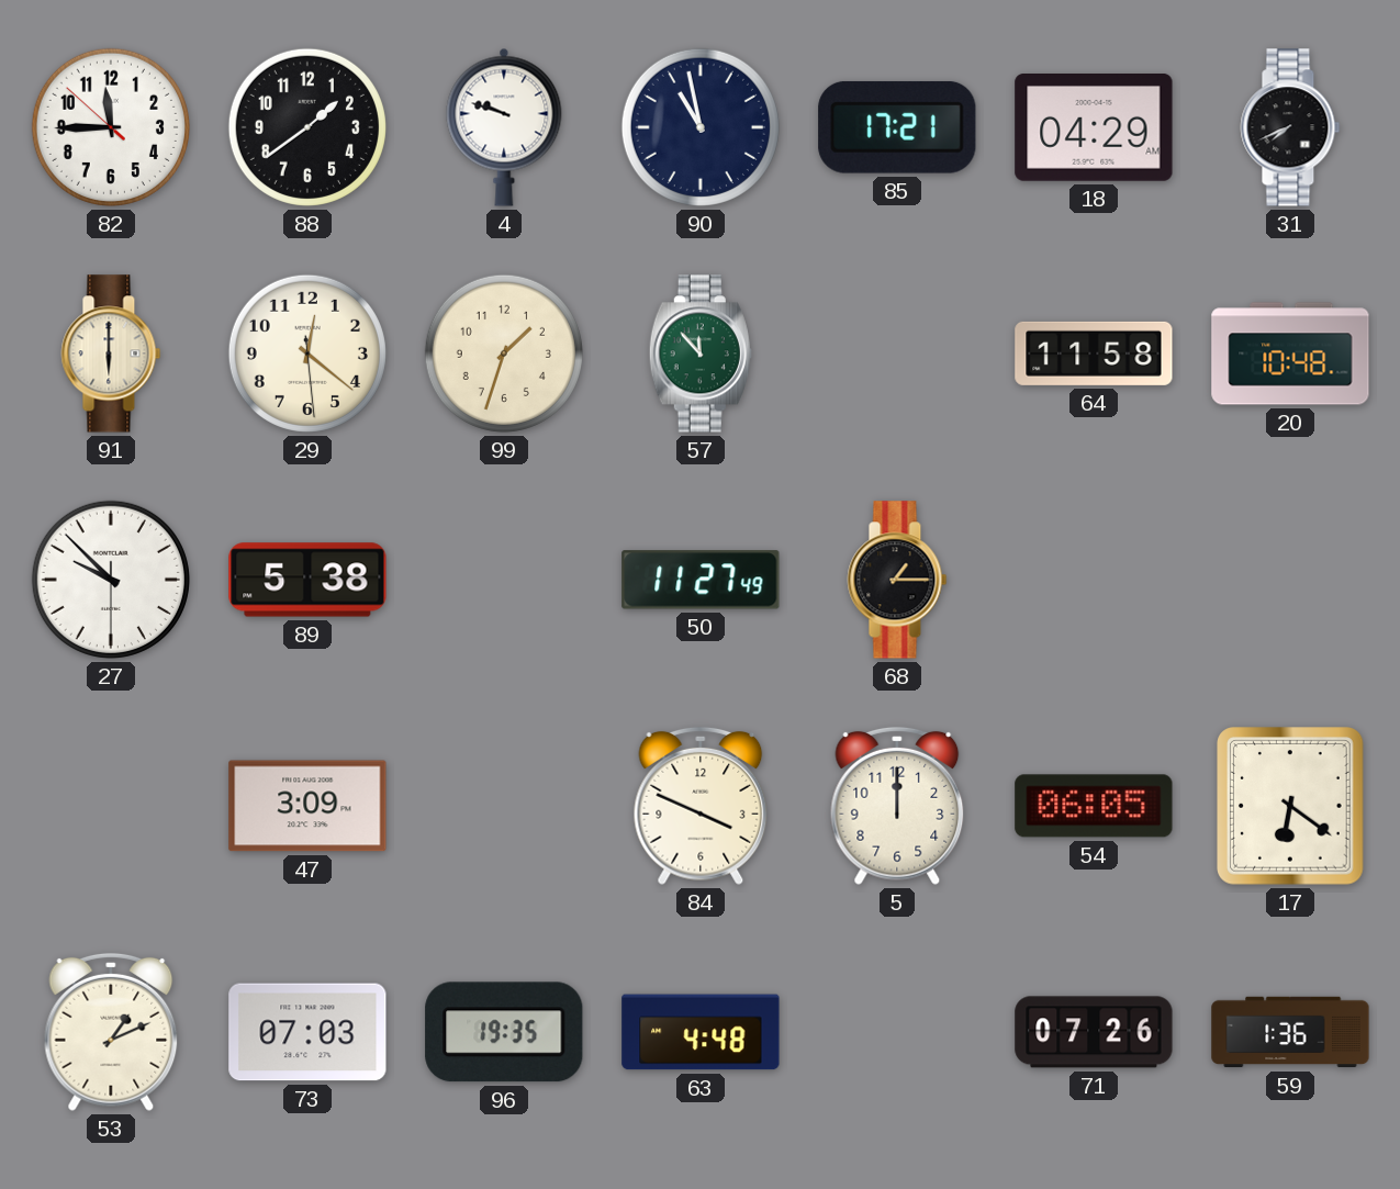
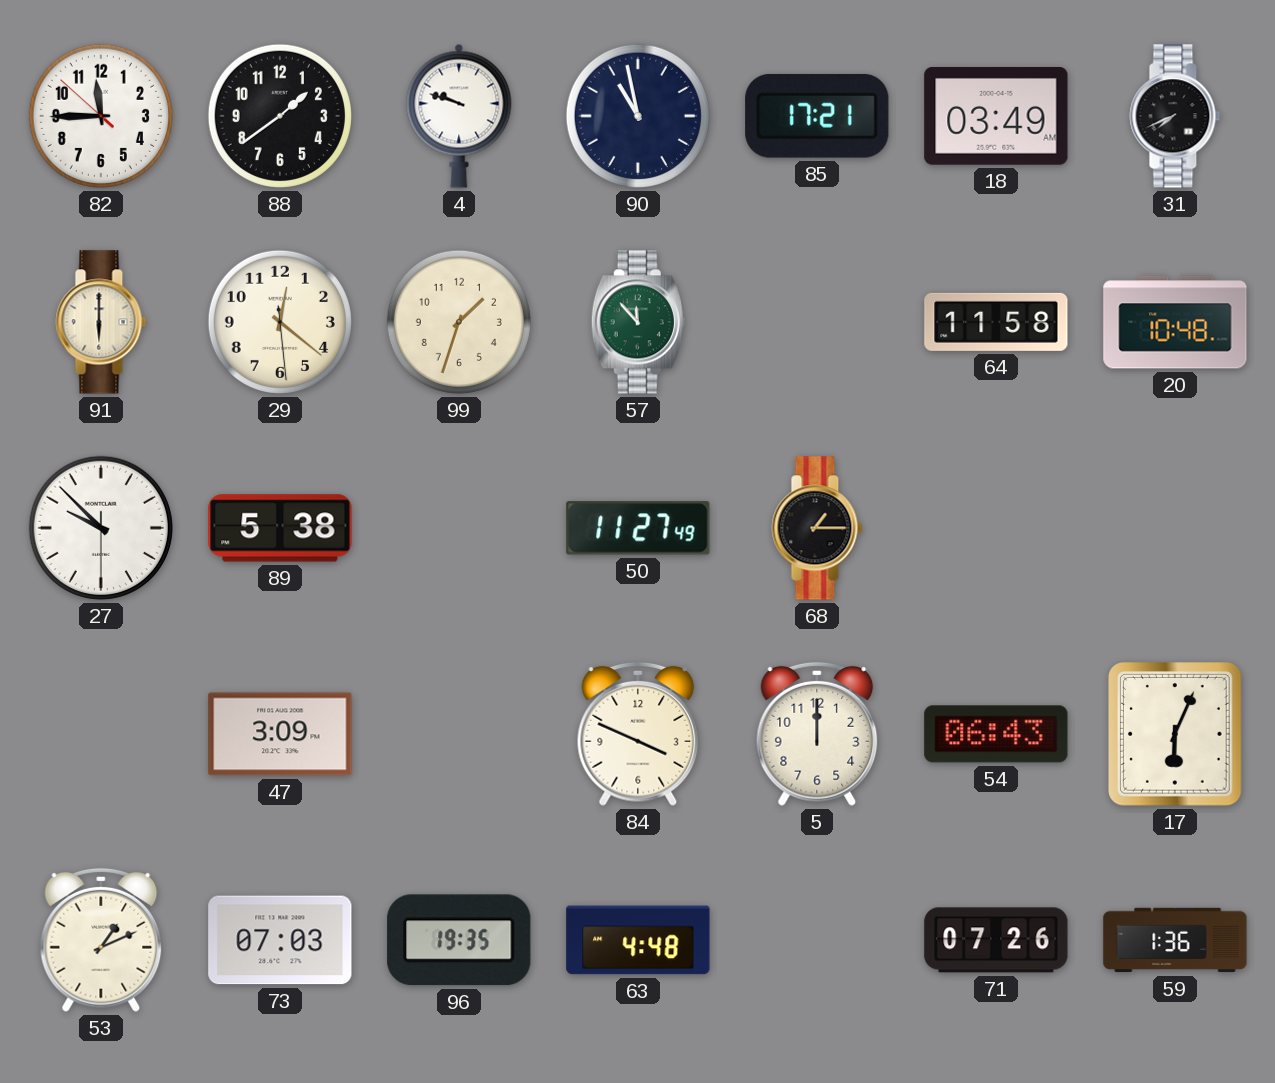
18: 04:29 -> 03:49 (996, 117)
54: 06:05 -> 06:43 (996, 734)
17: 6:21 -> 6:04 (1176, 734)
